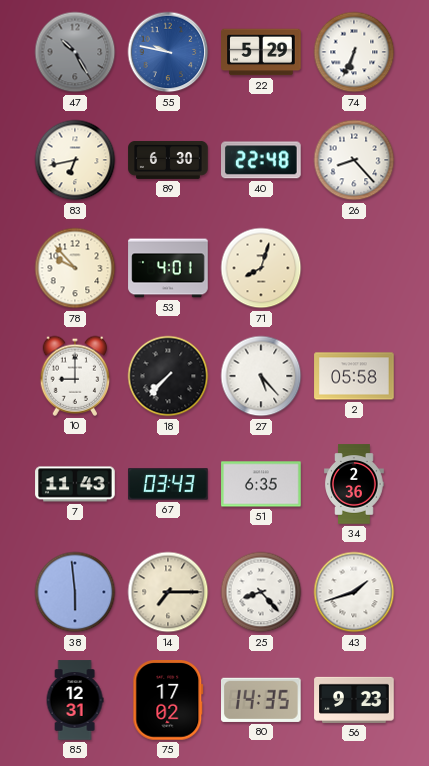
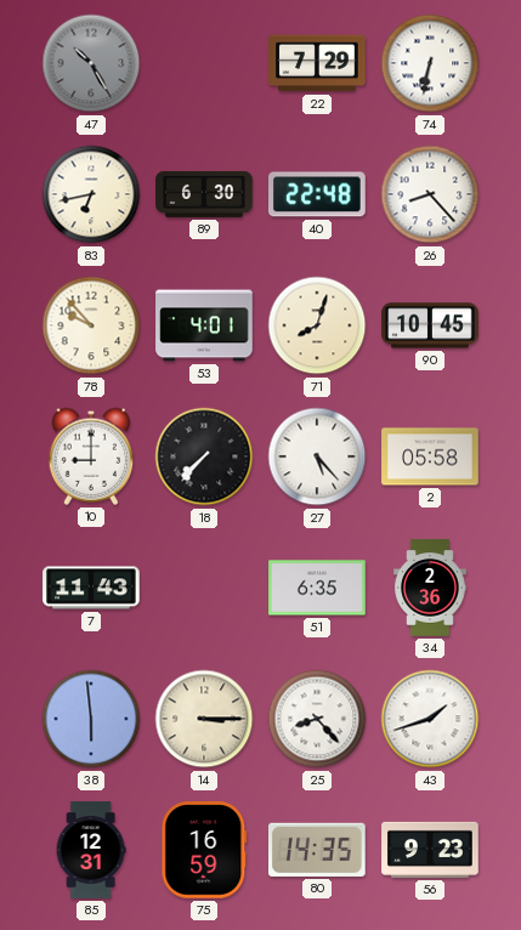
55: 9:47 -> none (168, 52)
22: 5:29 -> 7:29 (317, 63)
74: 6:34 -> 6:32 (430, 63)
90: none -> 10:45 (430, 325)
67: 03:43 -> none (168, 484)
14: 7:15 -> 3:15 (204, 719)
75: 17:02 -> 16:59 (204, 850)
